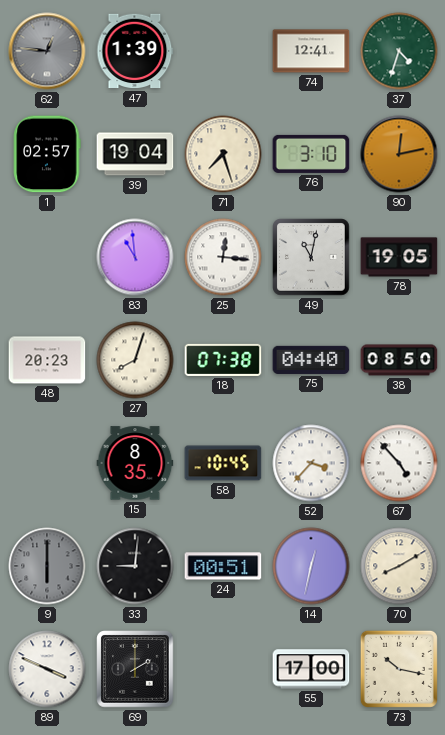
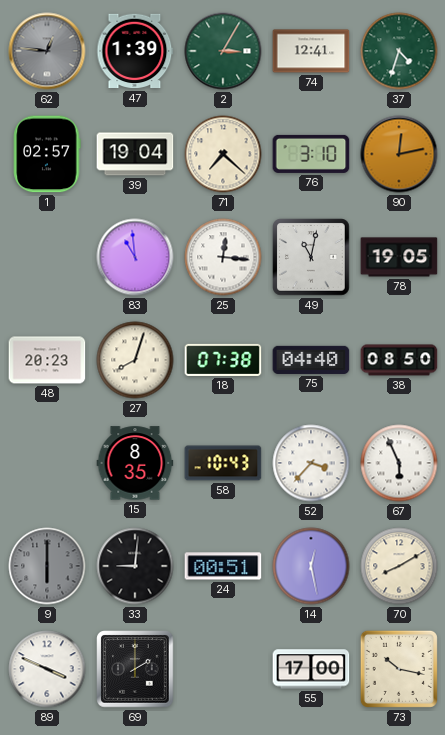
2: none -> 3:05 (223, 51)
71: 7:27 -> 7:22 (223, 154)
58: 10:45 -> 10:43 (223, 463)
67: 4:53 -> 5:56 (399, 463)
14: 12:32 -> 12:28 (311, 566)
